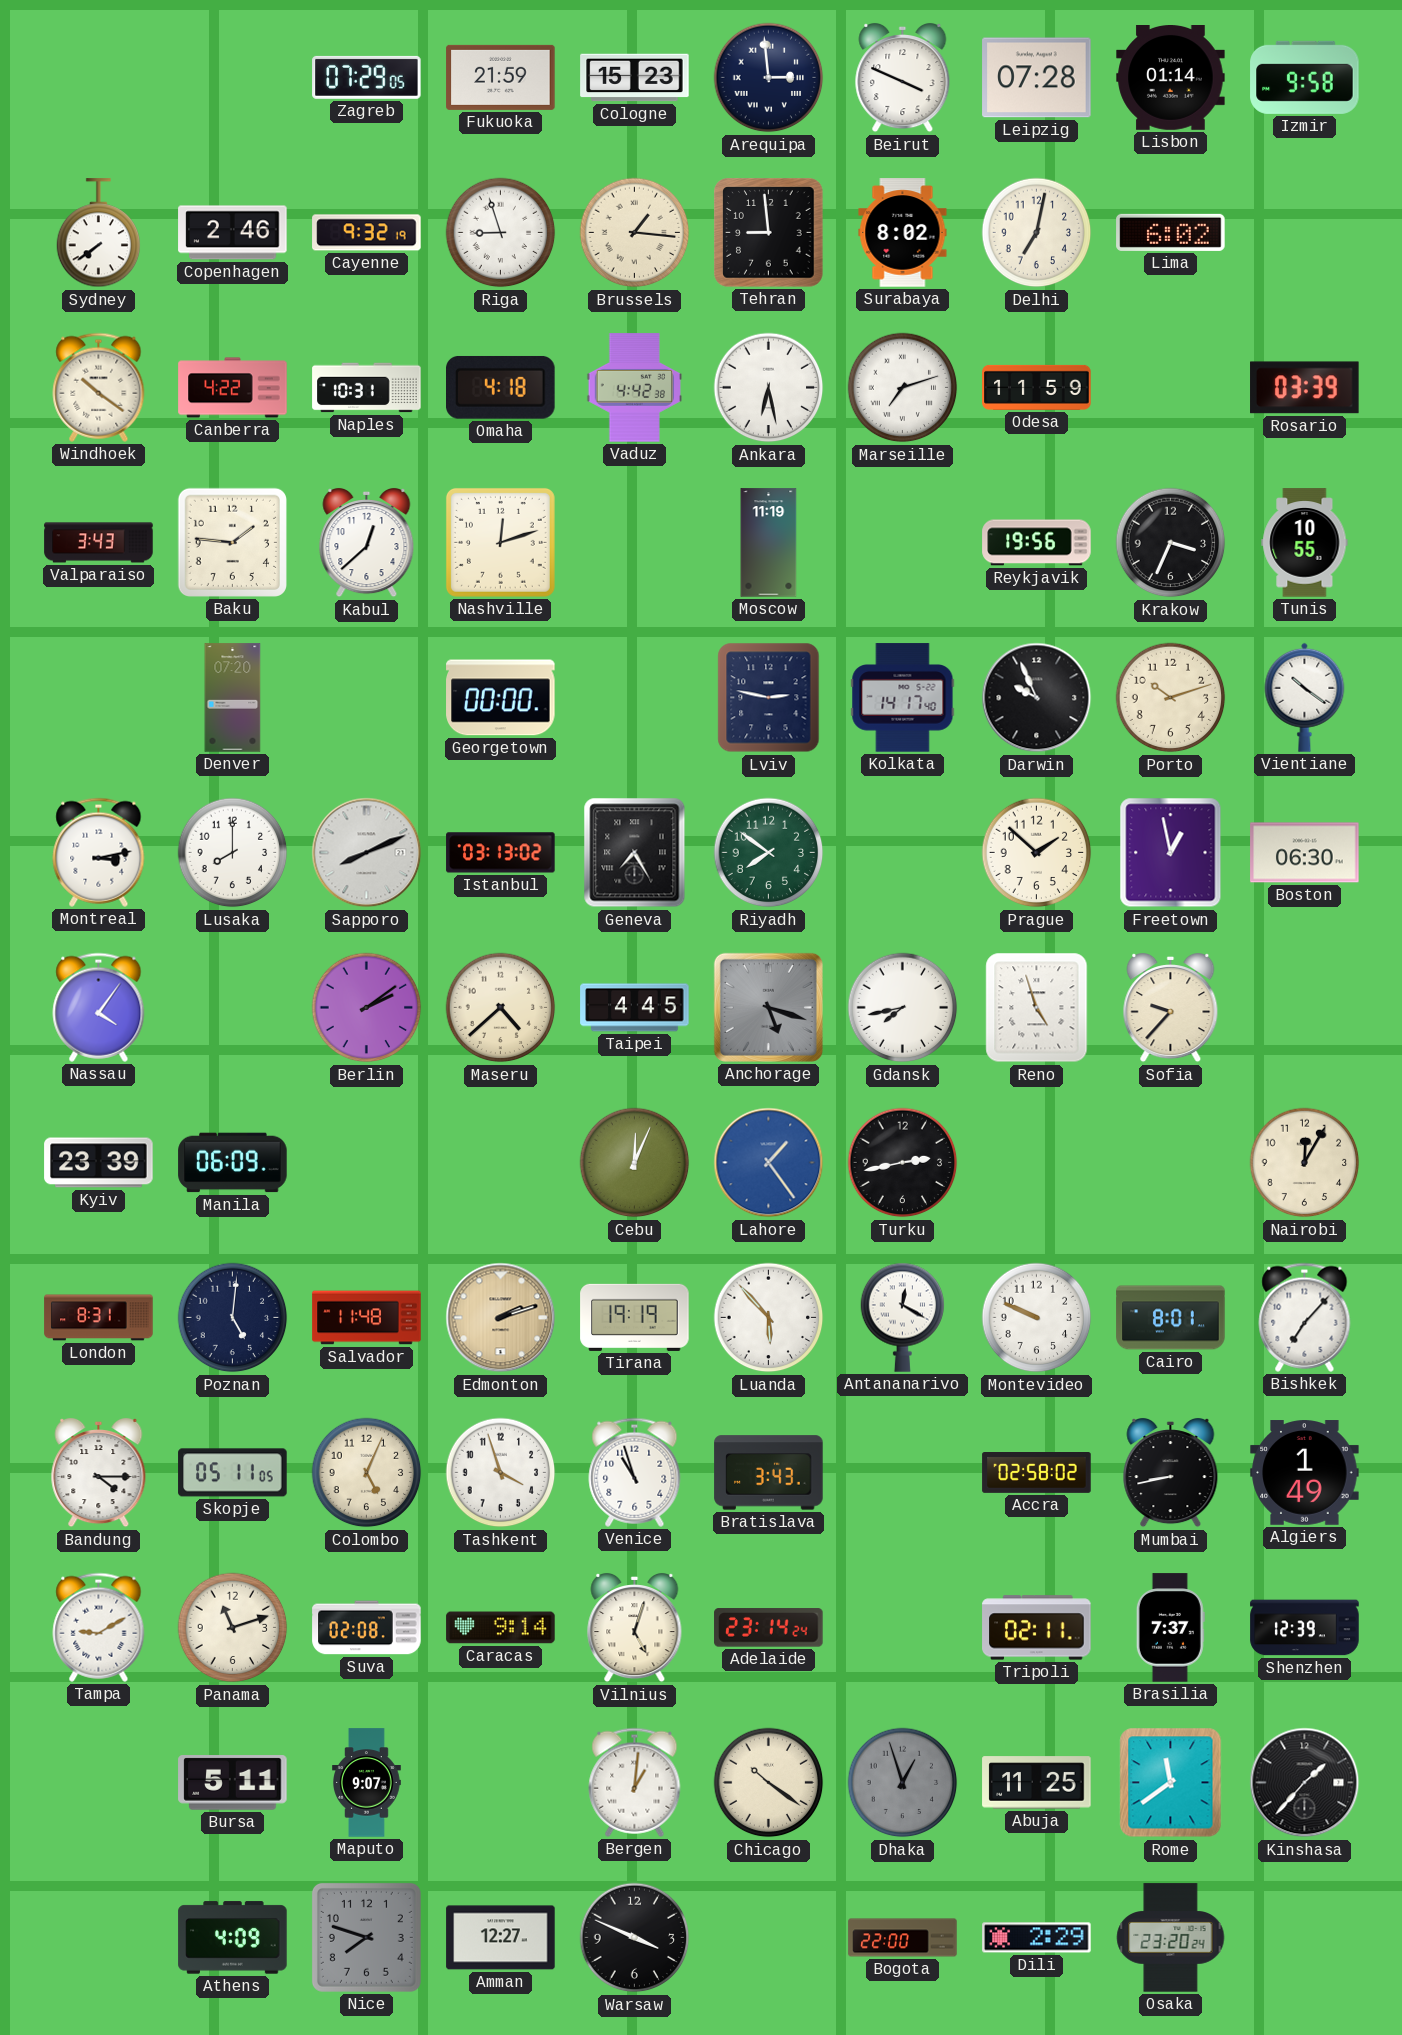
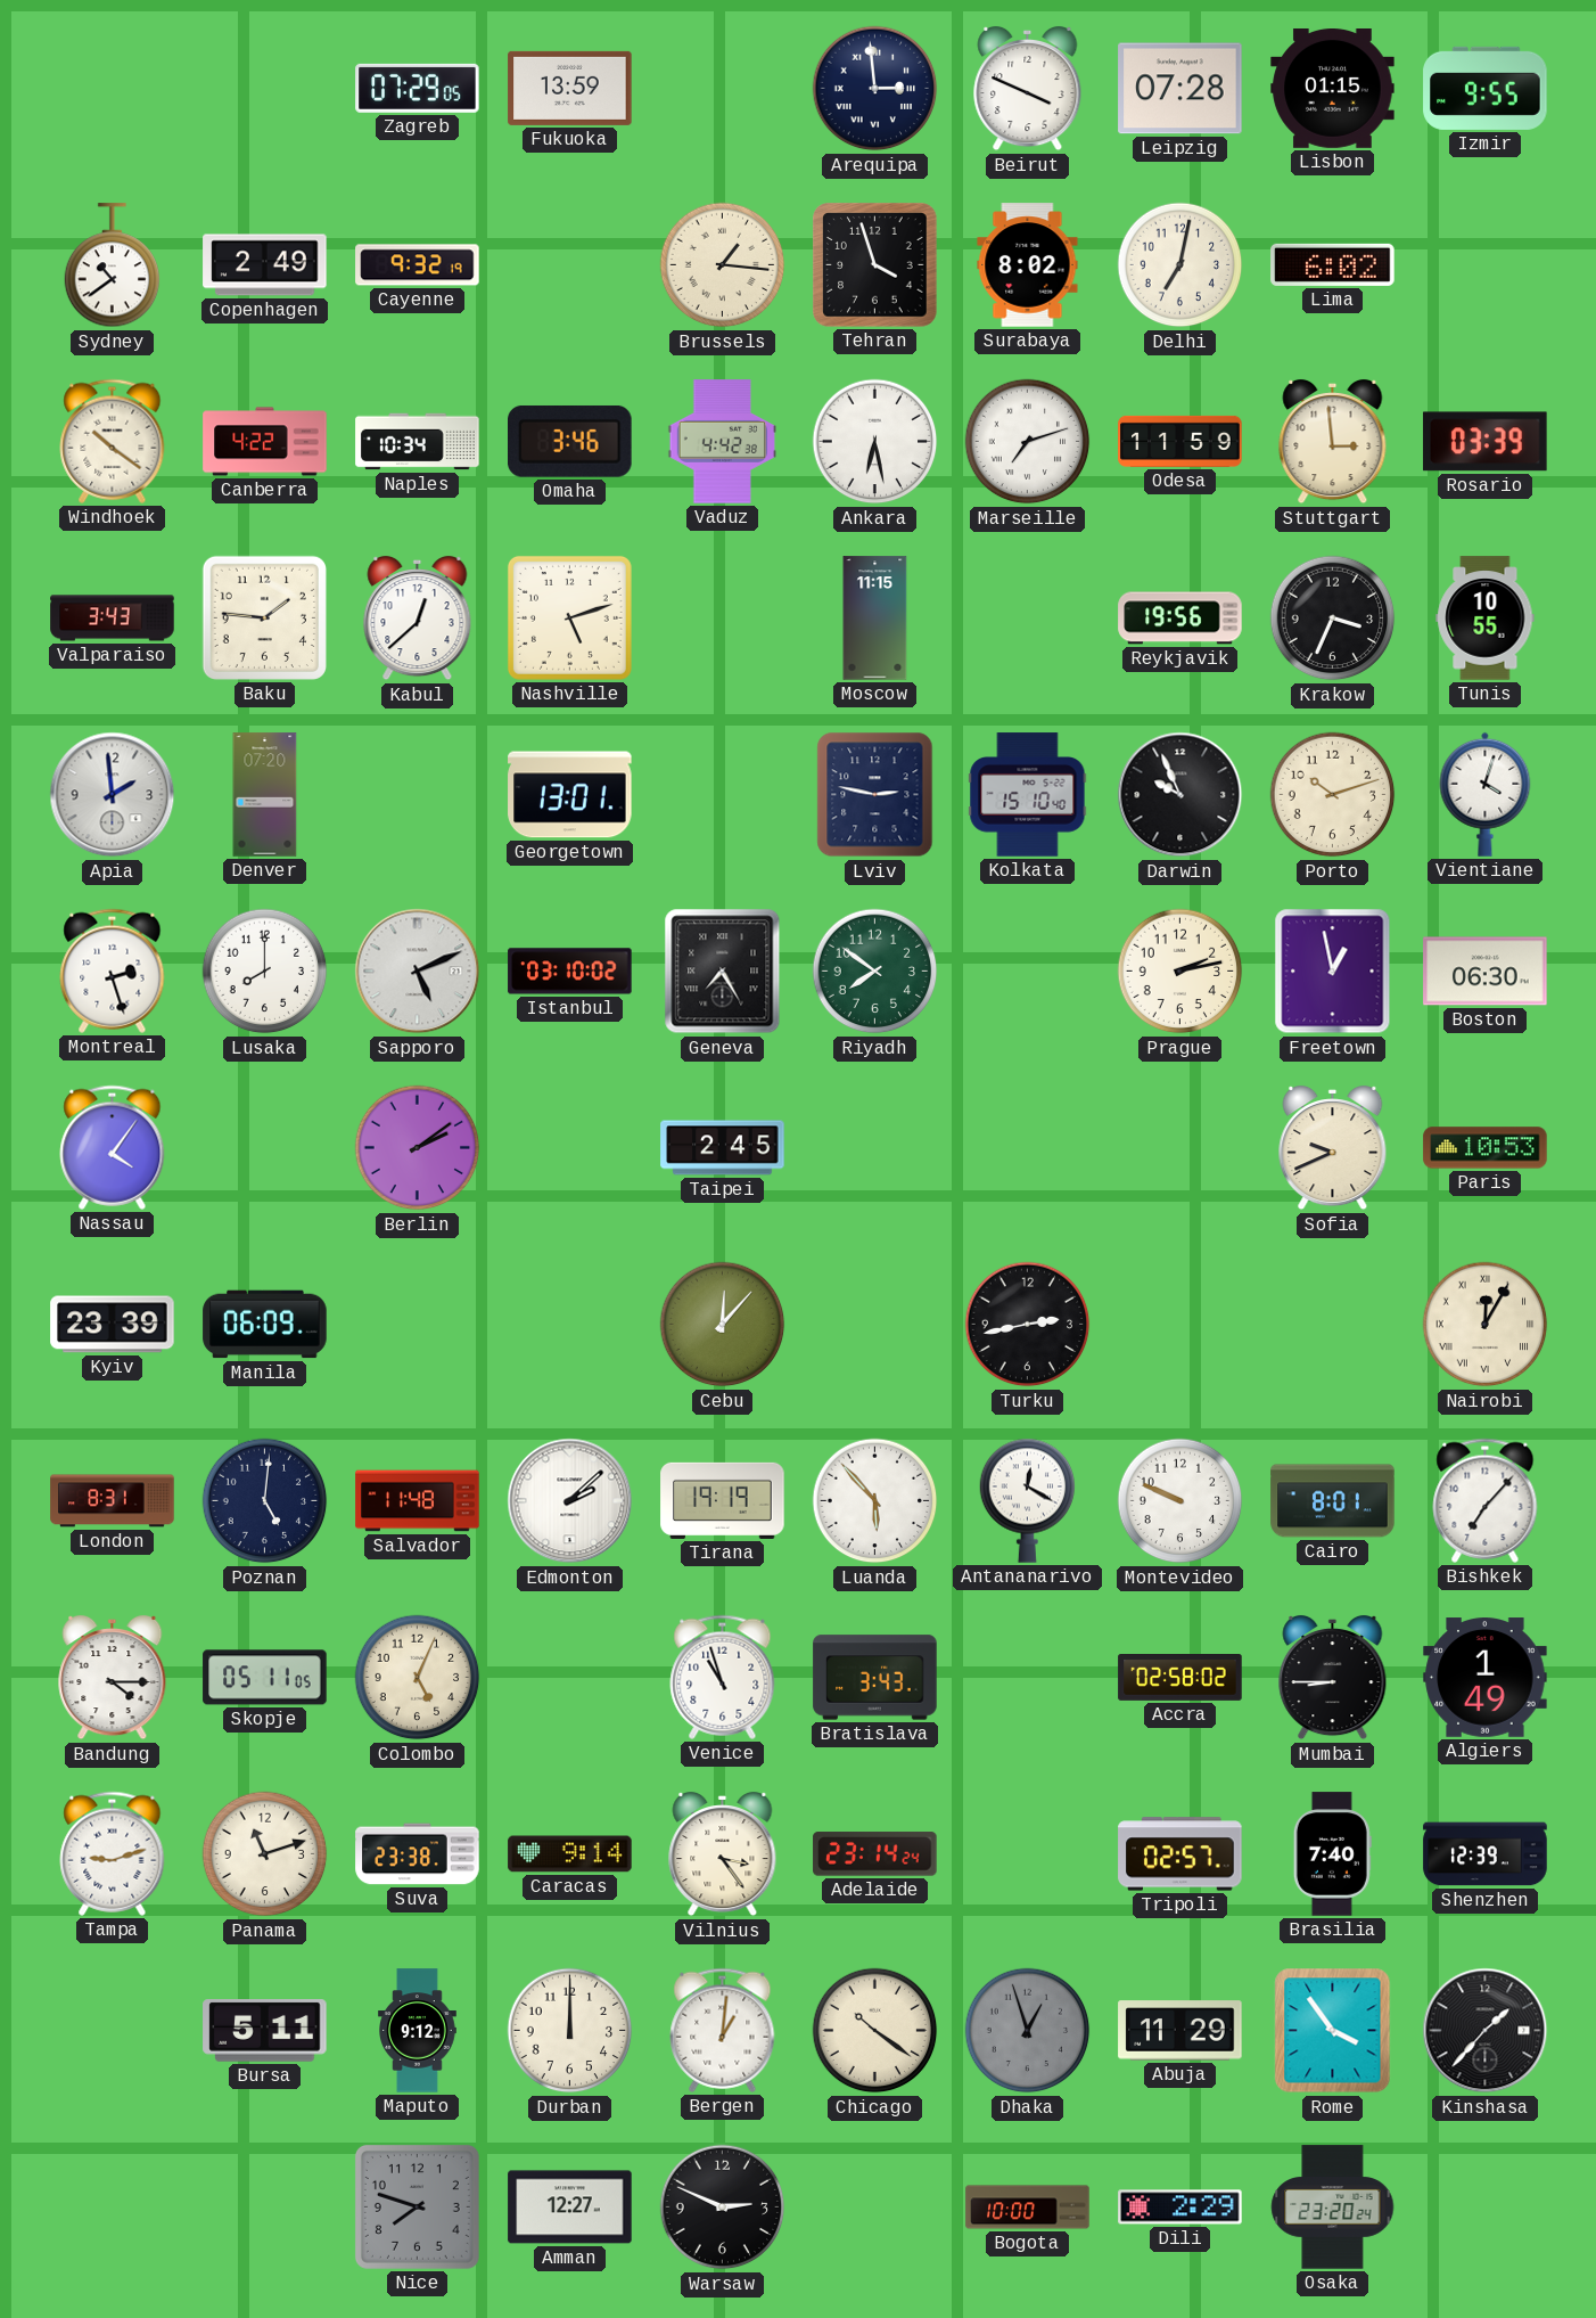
Fukuoka: 21:59 -> 13:59 (570, 88)
Cologne: 15:23 -> none (635, 78)
Lisbon: 01:14 -> 01:15 (1333, 89)
Izmir: 9:58 -> 9:55 (1486, 88)
Sydney: 7:39 -> 10:39 (113, 265)
Copenhagen: 2:46 -> 2:49 (265, 265)
Riga: 8:57 -> none (501, 233)
Tehran: 8:59 -> 3:57 (875, 265)
Naples: 10:31 -> 10:34 (418, 442)
Omaha: 4:18 -> 3:46 (570, 441)
Stuttgart: none -> 2:59 (1333, 442)
Nashville: 12:12 -> 5:12 (569, 617)
Moscow: 11:19 -> 11:15 (875, 619)
Apia: none -> 1:59 (113, 795)
Georgetown: 00:00 -> 13:01 (570, 795)
Kolkata: 14:17 -> 15:10 (1028, 795)
Vientiane: 10:21 -> 4:03 (1486, 794)
Montreal: 3:13 -> 2:27 (113, 970)
Sapporo: 8:11 -> 5:11 (418, 972)
Istanbul: 03:13 -> 03:10 (570, 972)
Prague: 1:52 -> 2:13 (1180, 972)
Maseru: 4:38 -> none (501, 1008)
Taipei: 4:45 -> 2:45 (723, 1148)
Anchorage: 5:18 -> none (768, 1007)
Gdansk: 7:43 -> none (903, 1008)
Reno: 4:57 -> none (1037, 1008)
Sofia: 9:37 -> 9:41 (1333, 1148)
Paris: none -> 10:53 (1486, 1148)
Cebu: 12:04 -> 12:07 (723, 1325)
Lahore: 1:24 -> none (769, 1163)
Nairobi numerals: Arabic -> Roman (1486, 1325)
Edmonton: 2:12 -> 2:08 (570, 1501)
Edmonton dial: champagne -> white (570, 1501)
Tashkent: 3:57 -> none (501, 1473)
Mumbai: 8:43 -> 8:45 (1333, 1678)
Tampa: 9:10 -> 9:12 (113, 1853)
Suva: 02:08 -> 23:38 (418, 1854)
Vilnius: 5:03 -> 3:24 (723, 1854)
Tripoli: 02:11 -> 02:57 (1180, 1854)
Brasilia: 7:37 -> 7:40 (1332, 1854)
Maputo: 9:07 -> 9:12 (418, 2031)
Durban: none -> 12:00 (570, 2031)
Abuja: 11:25 -> 11:29 (1180, 2031)
Rome: 11:39 -> 3:54 (1333, 2031)
Athens: 4:09 -> none (233, 1938)
Warsaw: 3:49 -> 2:49 (723, 2208)
Bogota: 22:00 -> 10:00 (1028, 2208)
